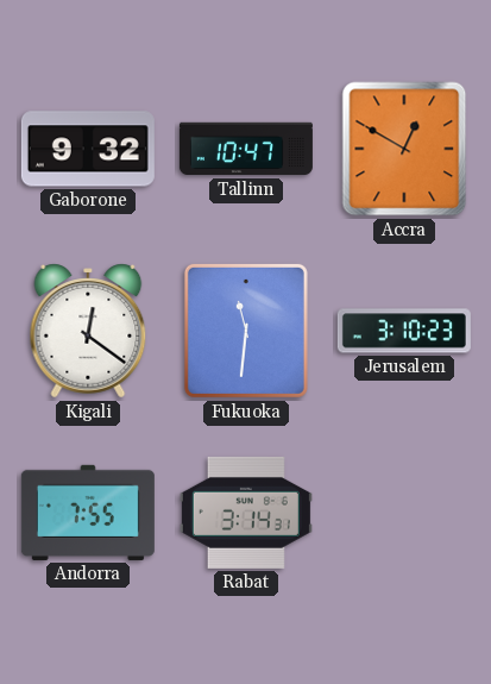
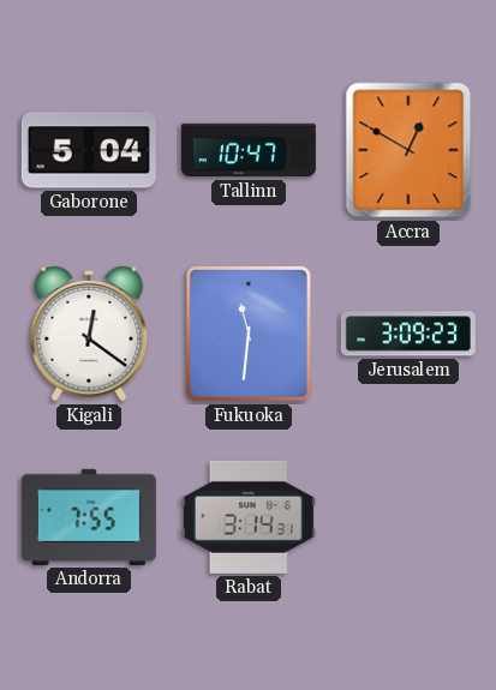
Gaborone: 9:32 -> 5:04 (89, 150)
Jerusalem: 3:10 -> 3:09 (408, 334)
